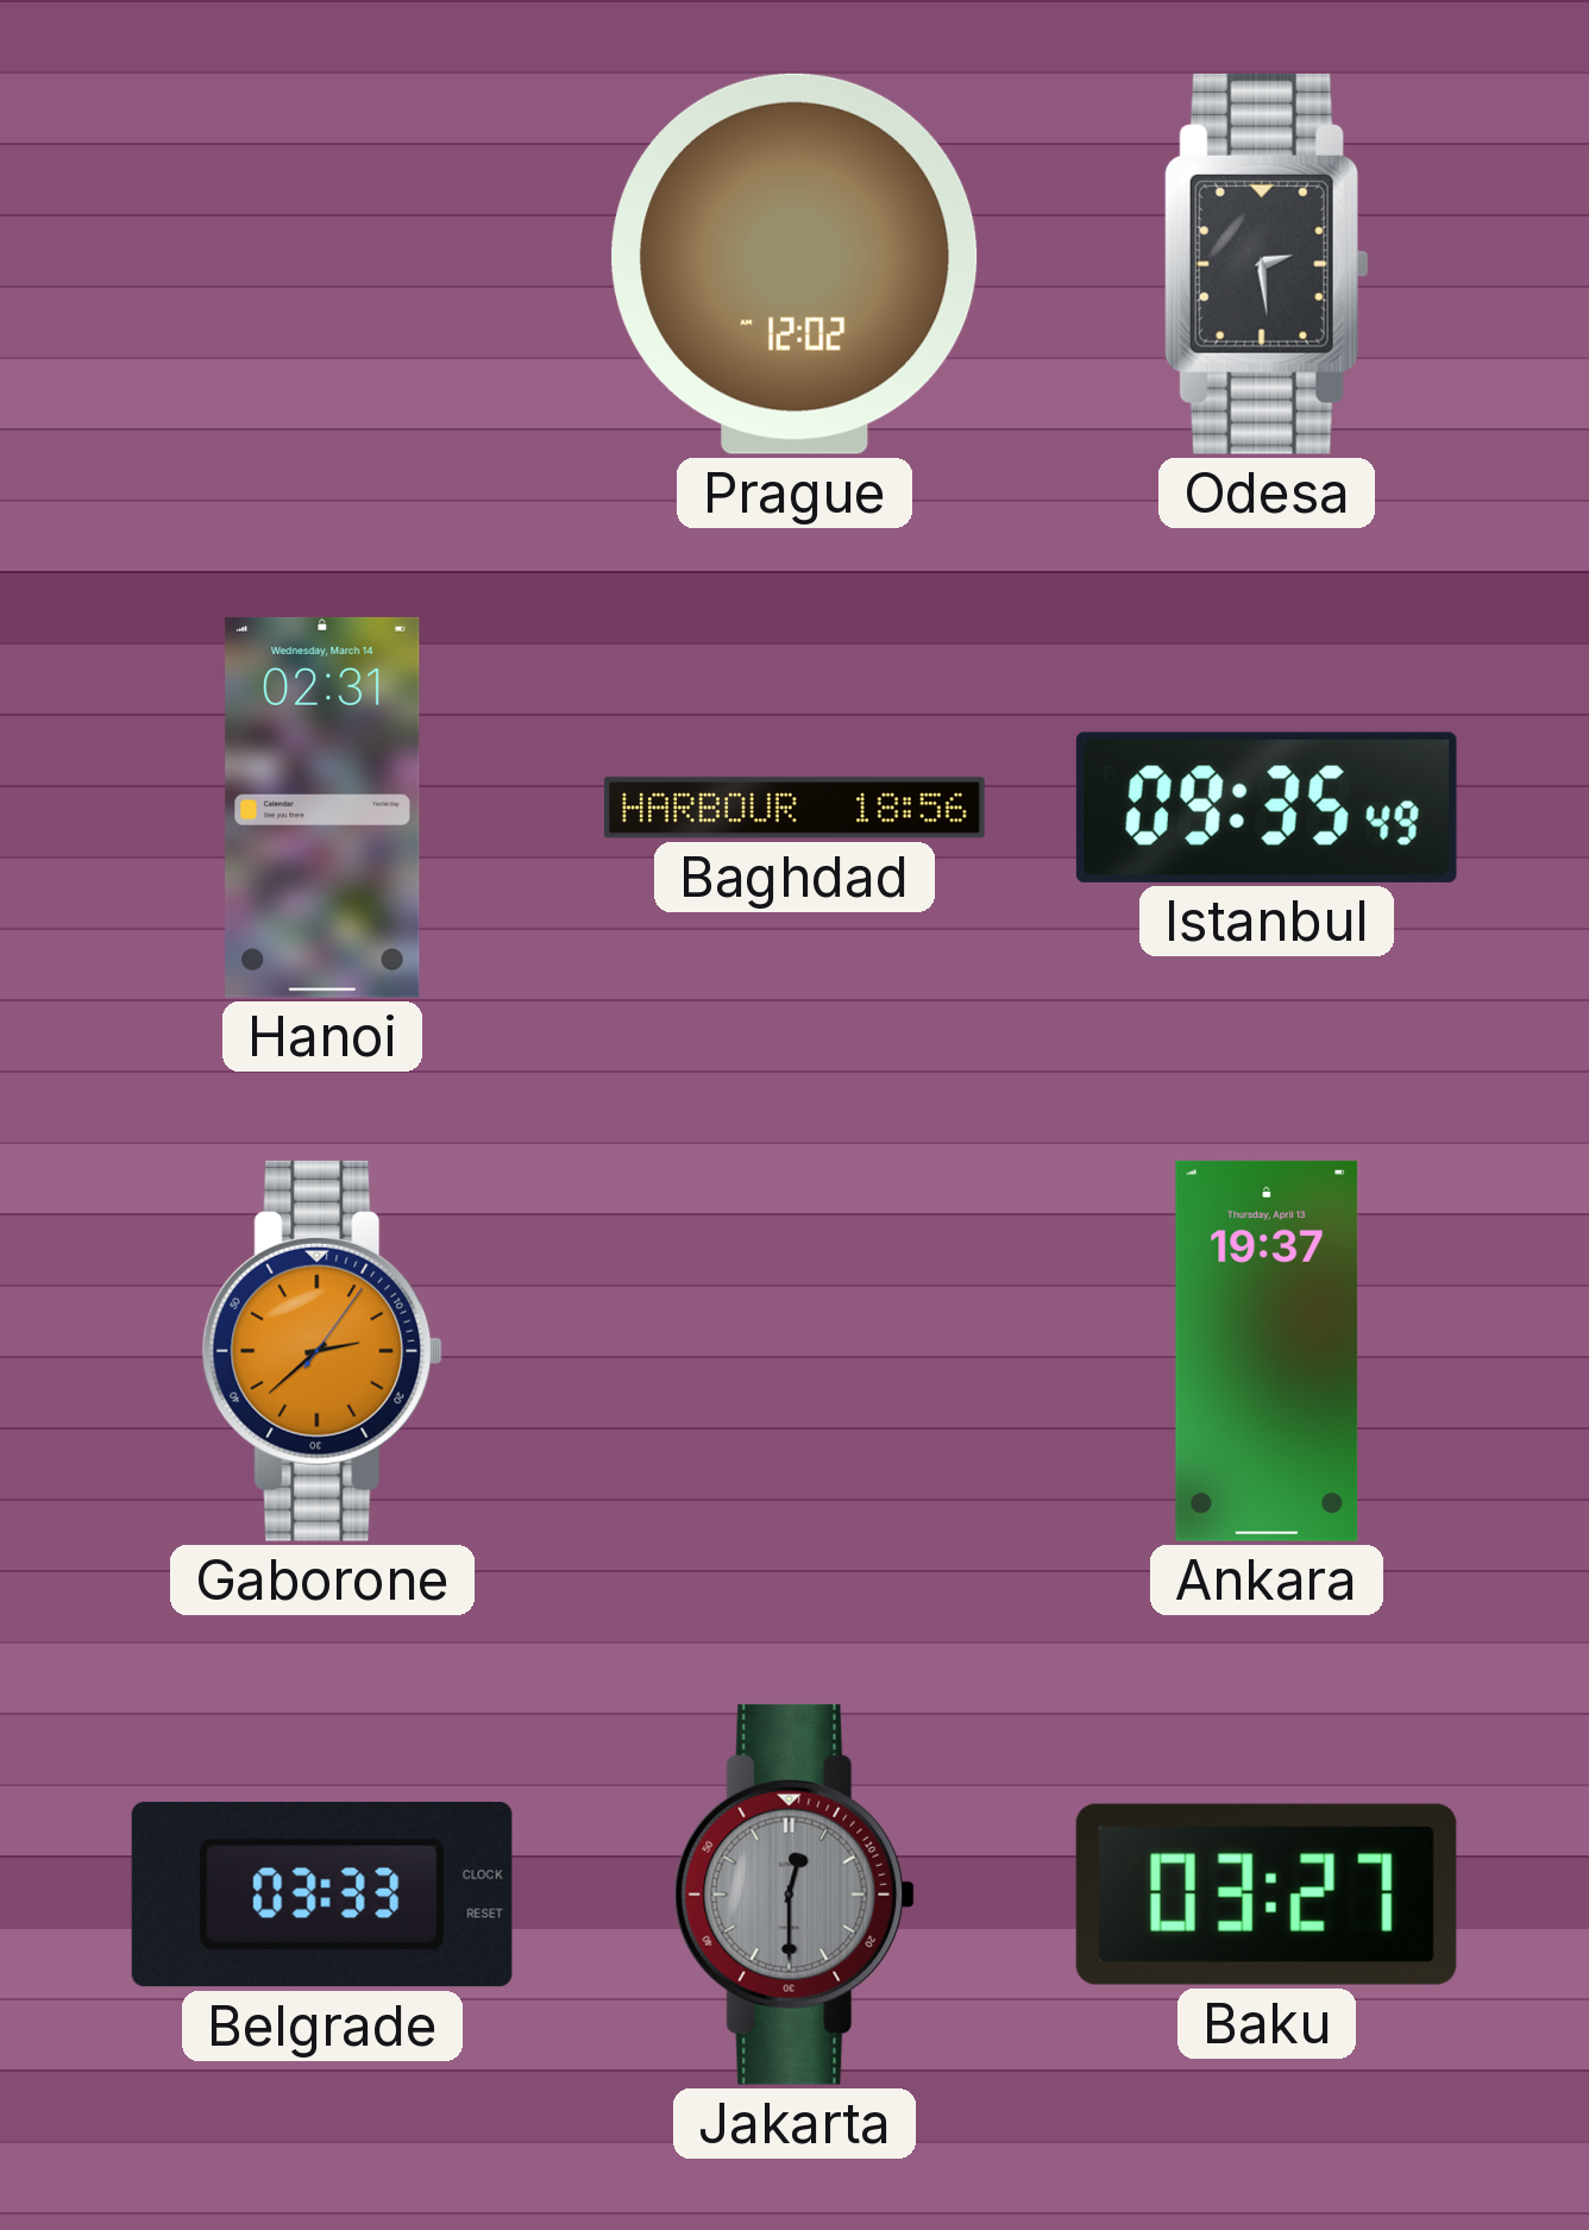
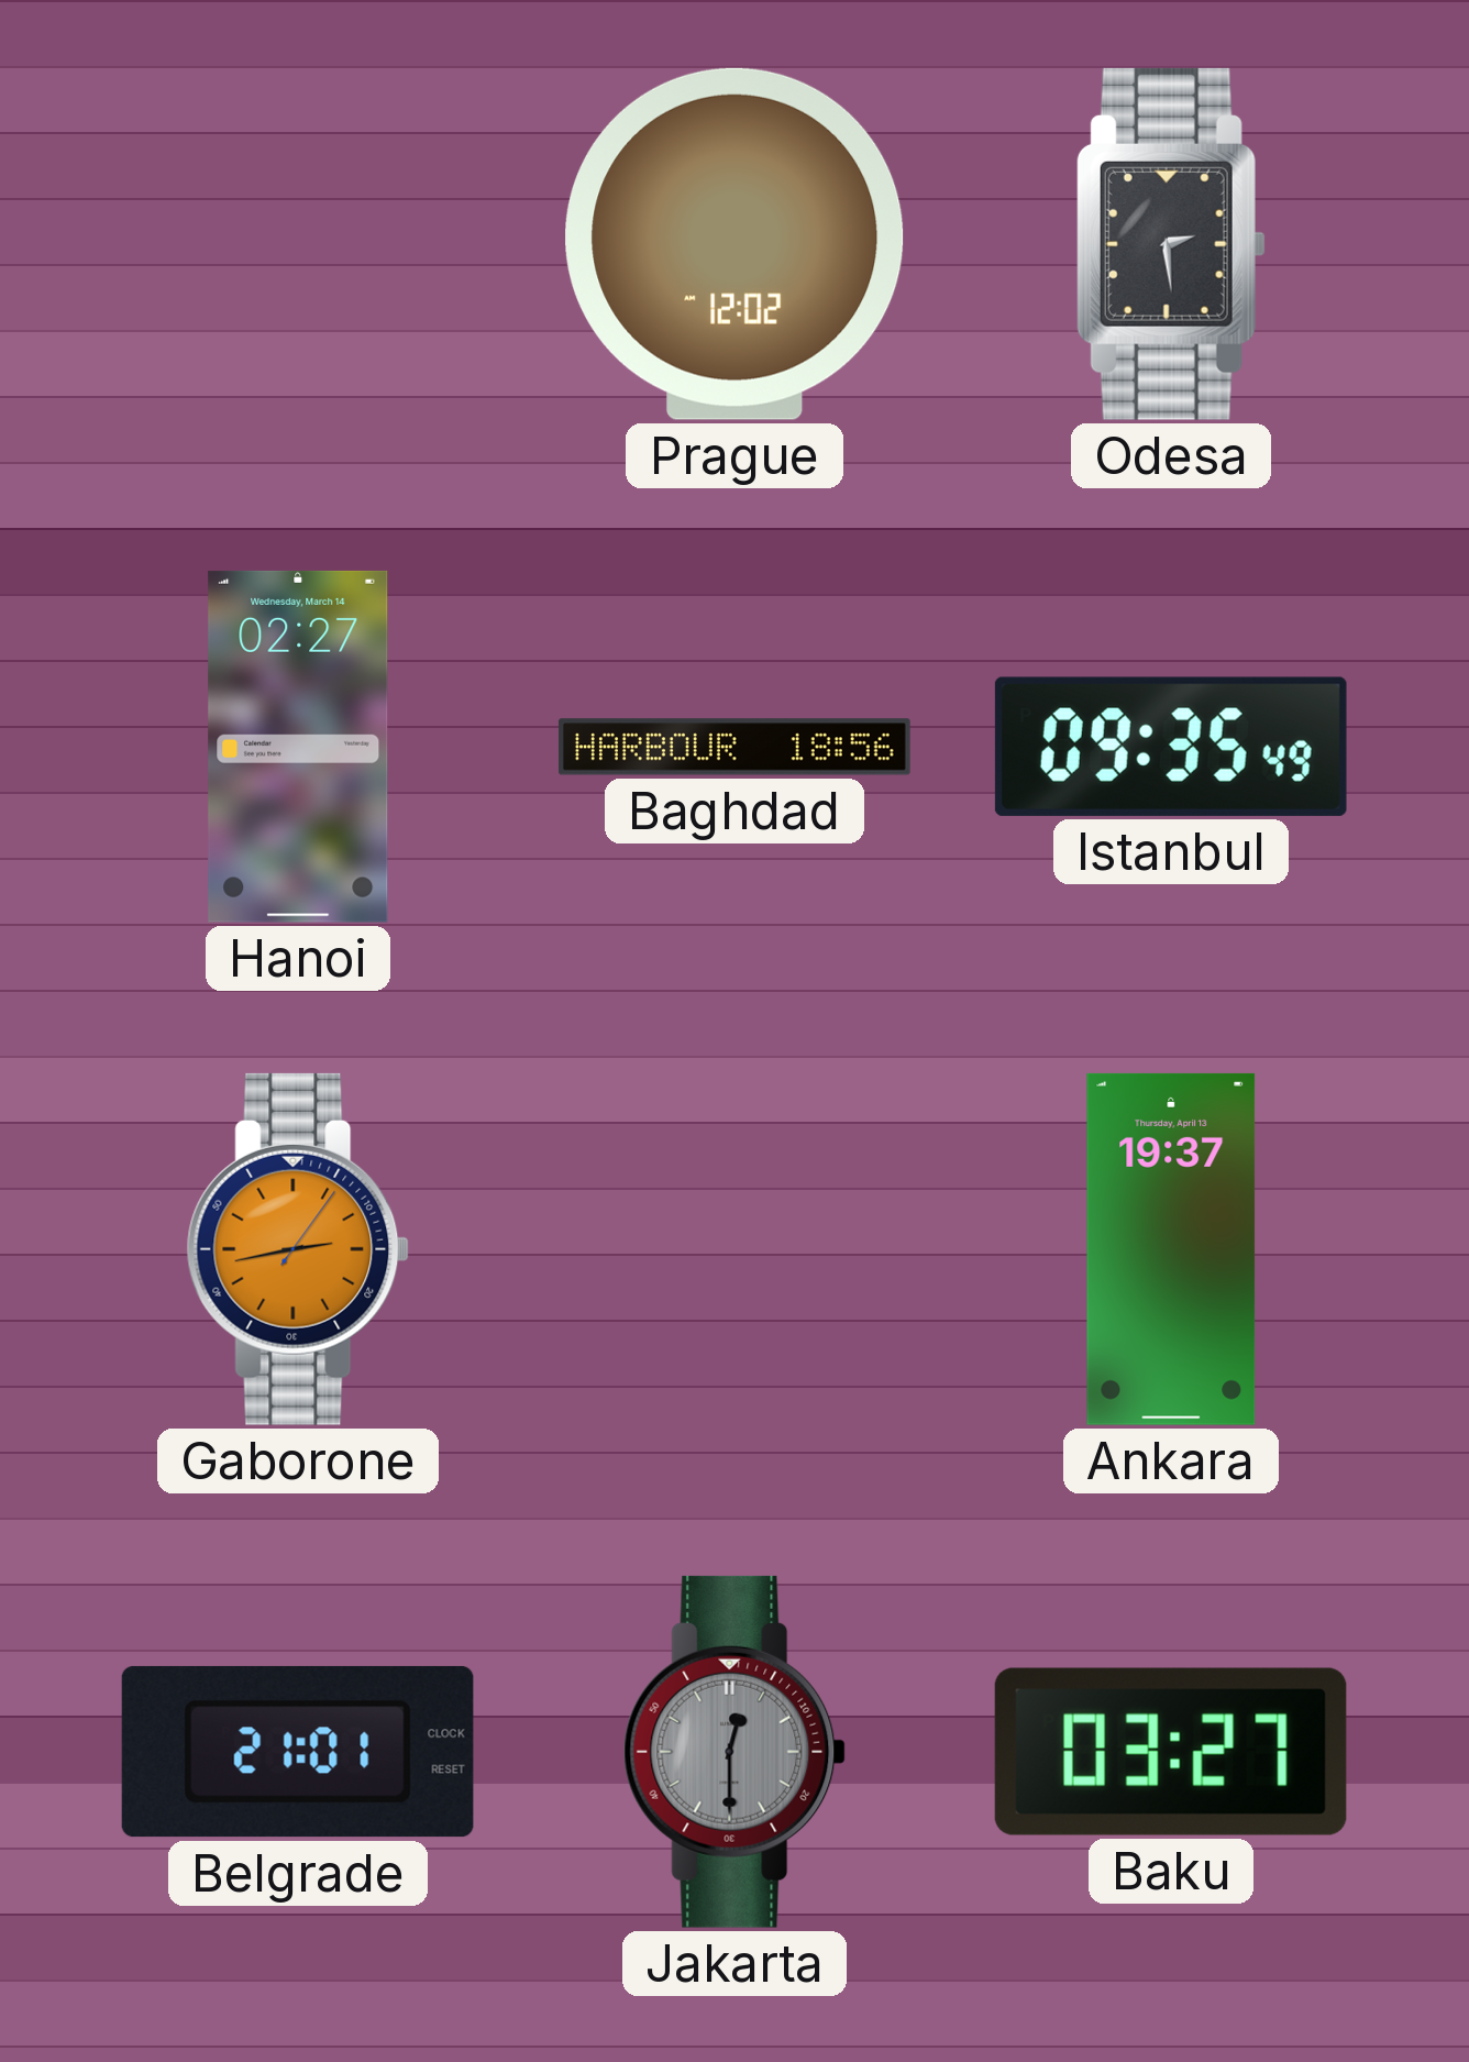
Hanoi: 02:31 -> 02:27 (298, 747)
Gaborone: 2:38 -> 2:43 (298, 1249)
Belgrade: 03:33 -> 21:01 (298, 1752)
